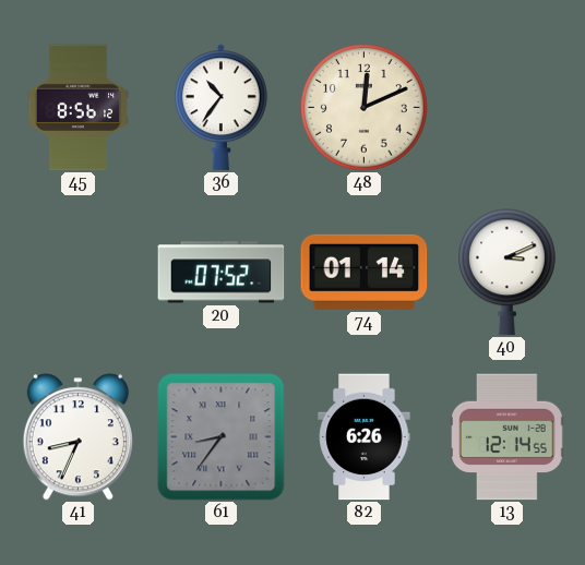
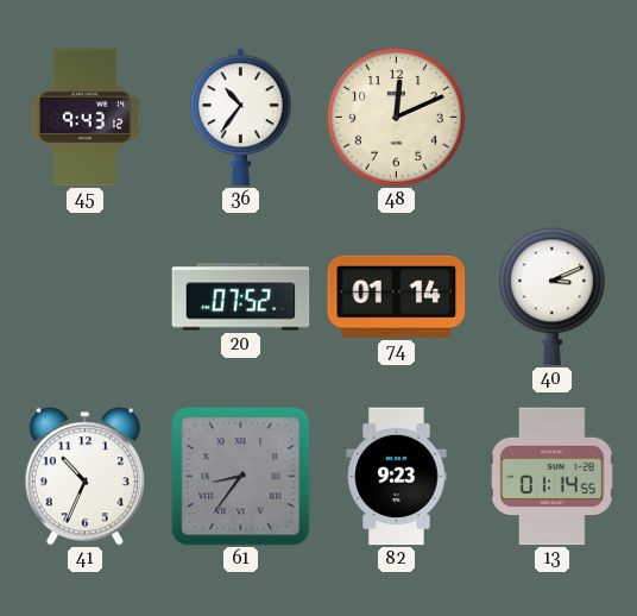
45: 8:56 -> 9:43 (86, 118)
41: 8:34 -> 10:34 (84, 477)
82: 6:26 -> 9:23 (397, 477)
13: 12:14 -> 01:14 (553, 477)
